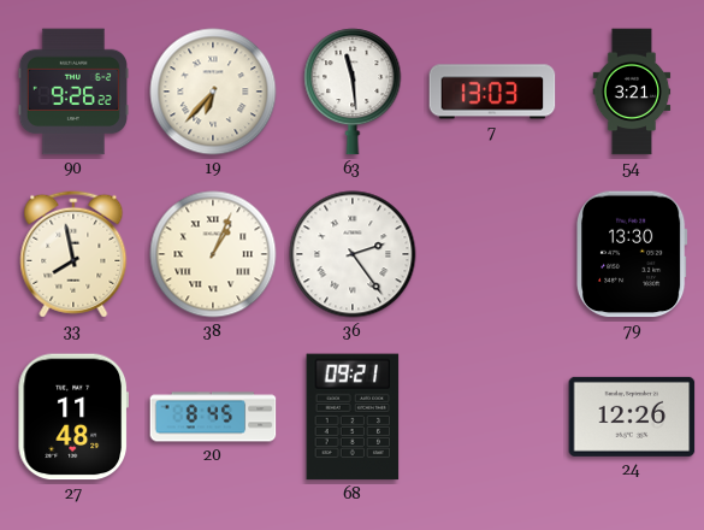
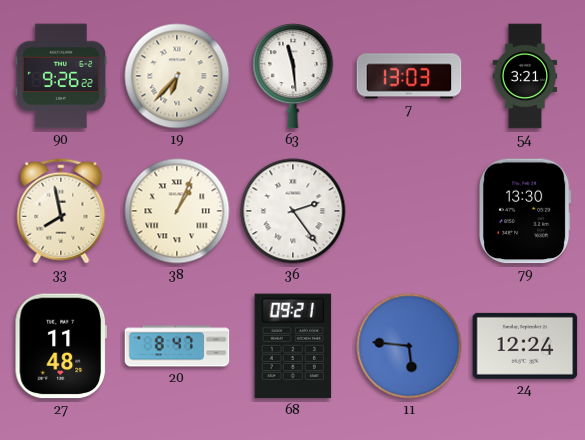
20: 8:45 -> 8:47 (177, 346)
11: none -> 5:46 (409, 346)
24: 12:26 -> 12:24 (525, 346)
